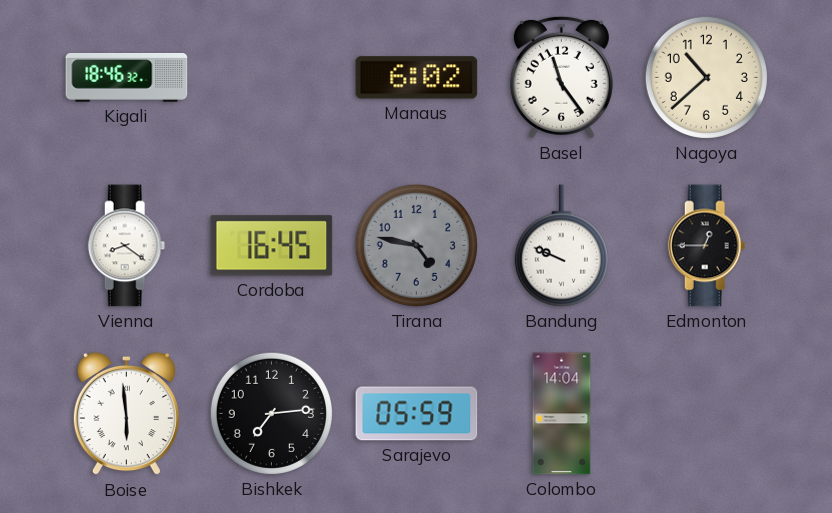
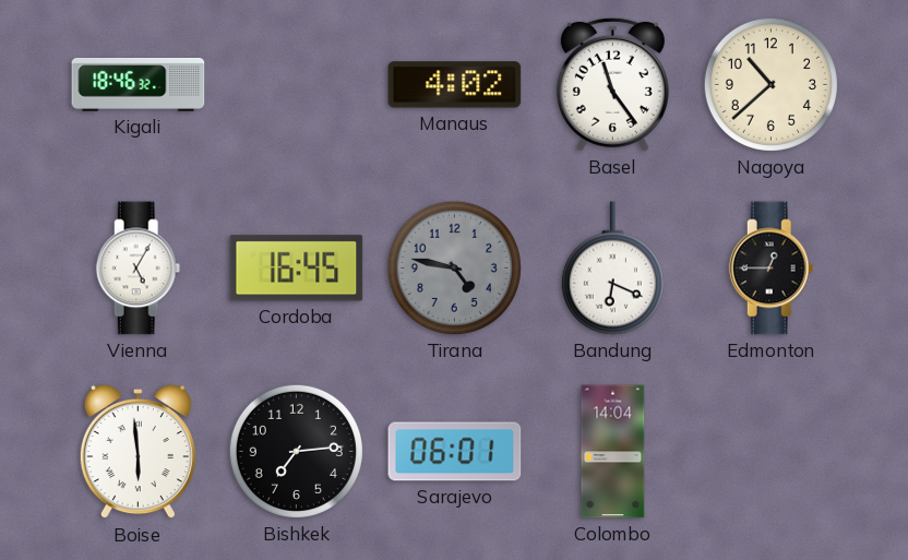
Manaus: 6:02 -> 4:02 (455, 85)
Vienna: 8:21 -> 5:05 (139, 269)
Bandung: 9:49 -> 6:19 (612, 269)
Sarajevo: 05:59 -> 06:01 (455, 452)
